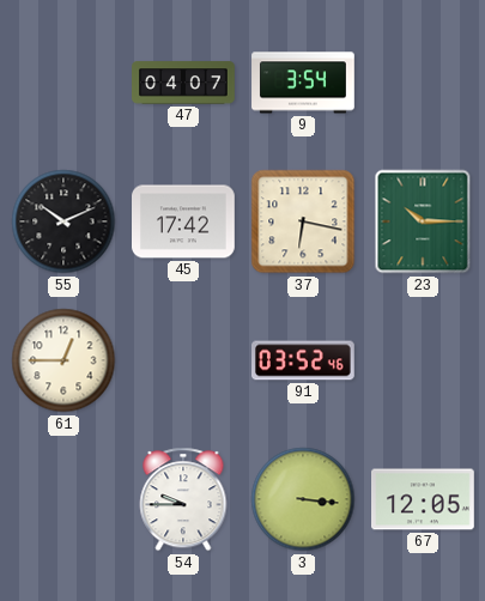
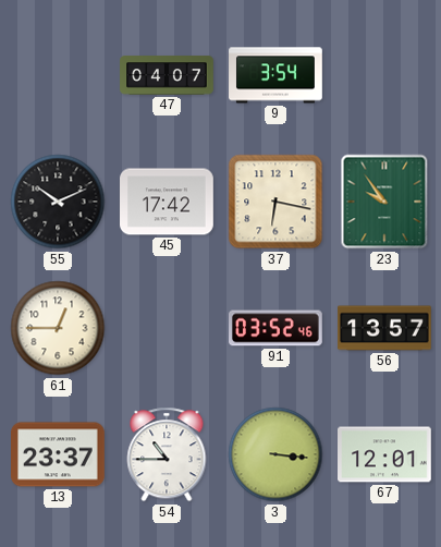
23: 10:15 -> 9:54 (384, 202)
56: none -> 13:57 (384, 328)
13: none -> 23:37 (59, 454)
54: 9:45 -> 10:45 (167, 454)
67: 12:05 -> 12:01 (385, 454)
